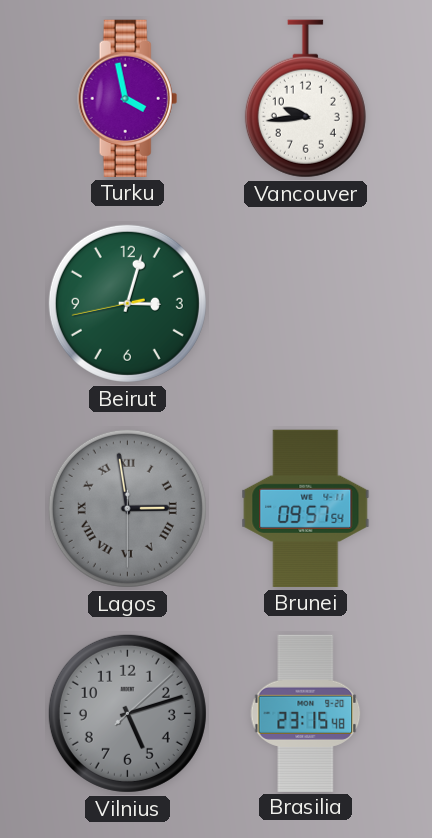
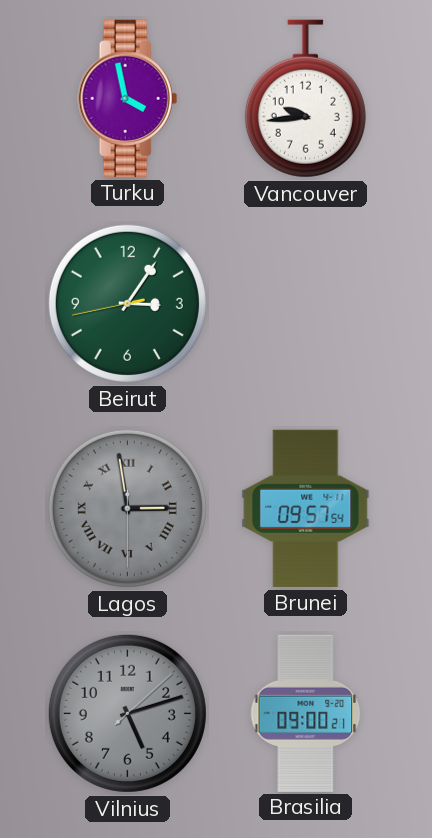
Beirut: 3:02 -> 3:05 (127, 303)
Brasilia: 23:15 -> 09:00 (306, 713)
